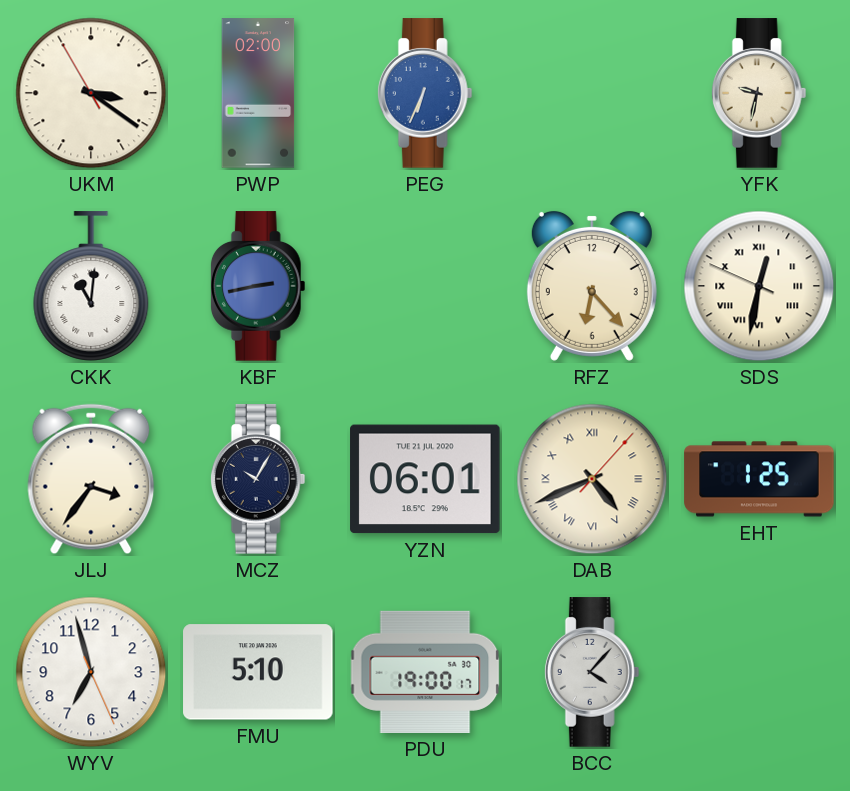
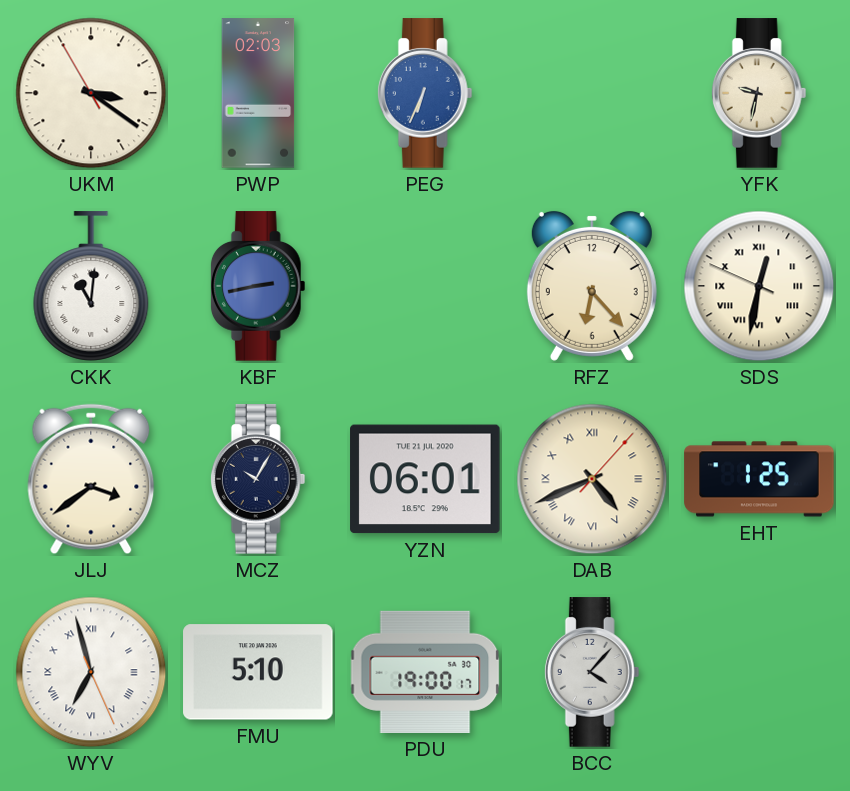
PWP: 02:00 -> 02:03 (258, 93)
JLJ: 3:36 -> 3:39 (91, 479)
WYV numerals: Arabic -> Roman (91, 672)
